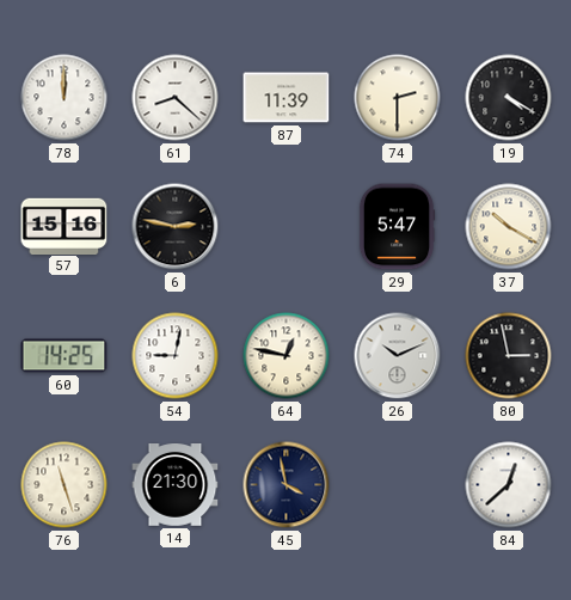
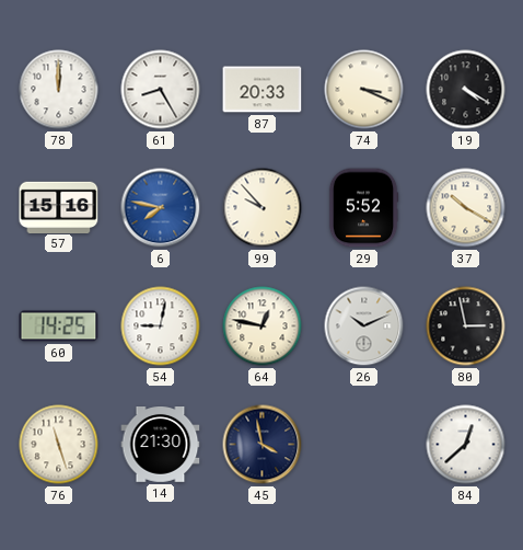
61: 8:22 -> 8:25 (161, 90)
87: 11:39 -> 20:33 (263, 90)
74: 2:30 -> 3:19 (364, 90)
6: 2:47 -> 7:47 (161, 208)
6 dial: black -> blue (161, 208)
99: none -> 9:53 (263, 208)
29: 5:47 -> 5:52 (363, 208)
